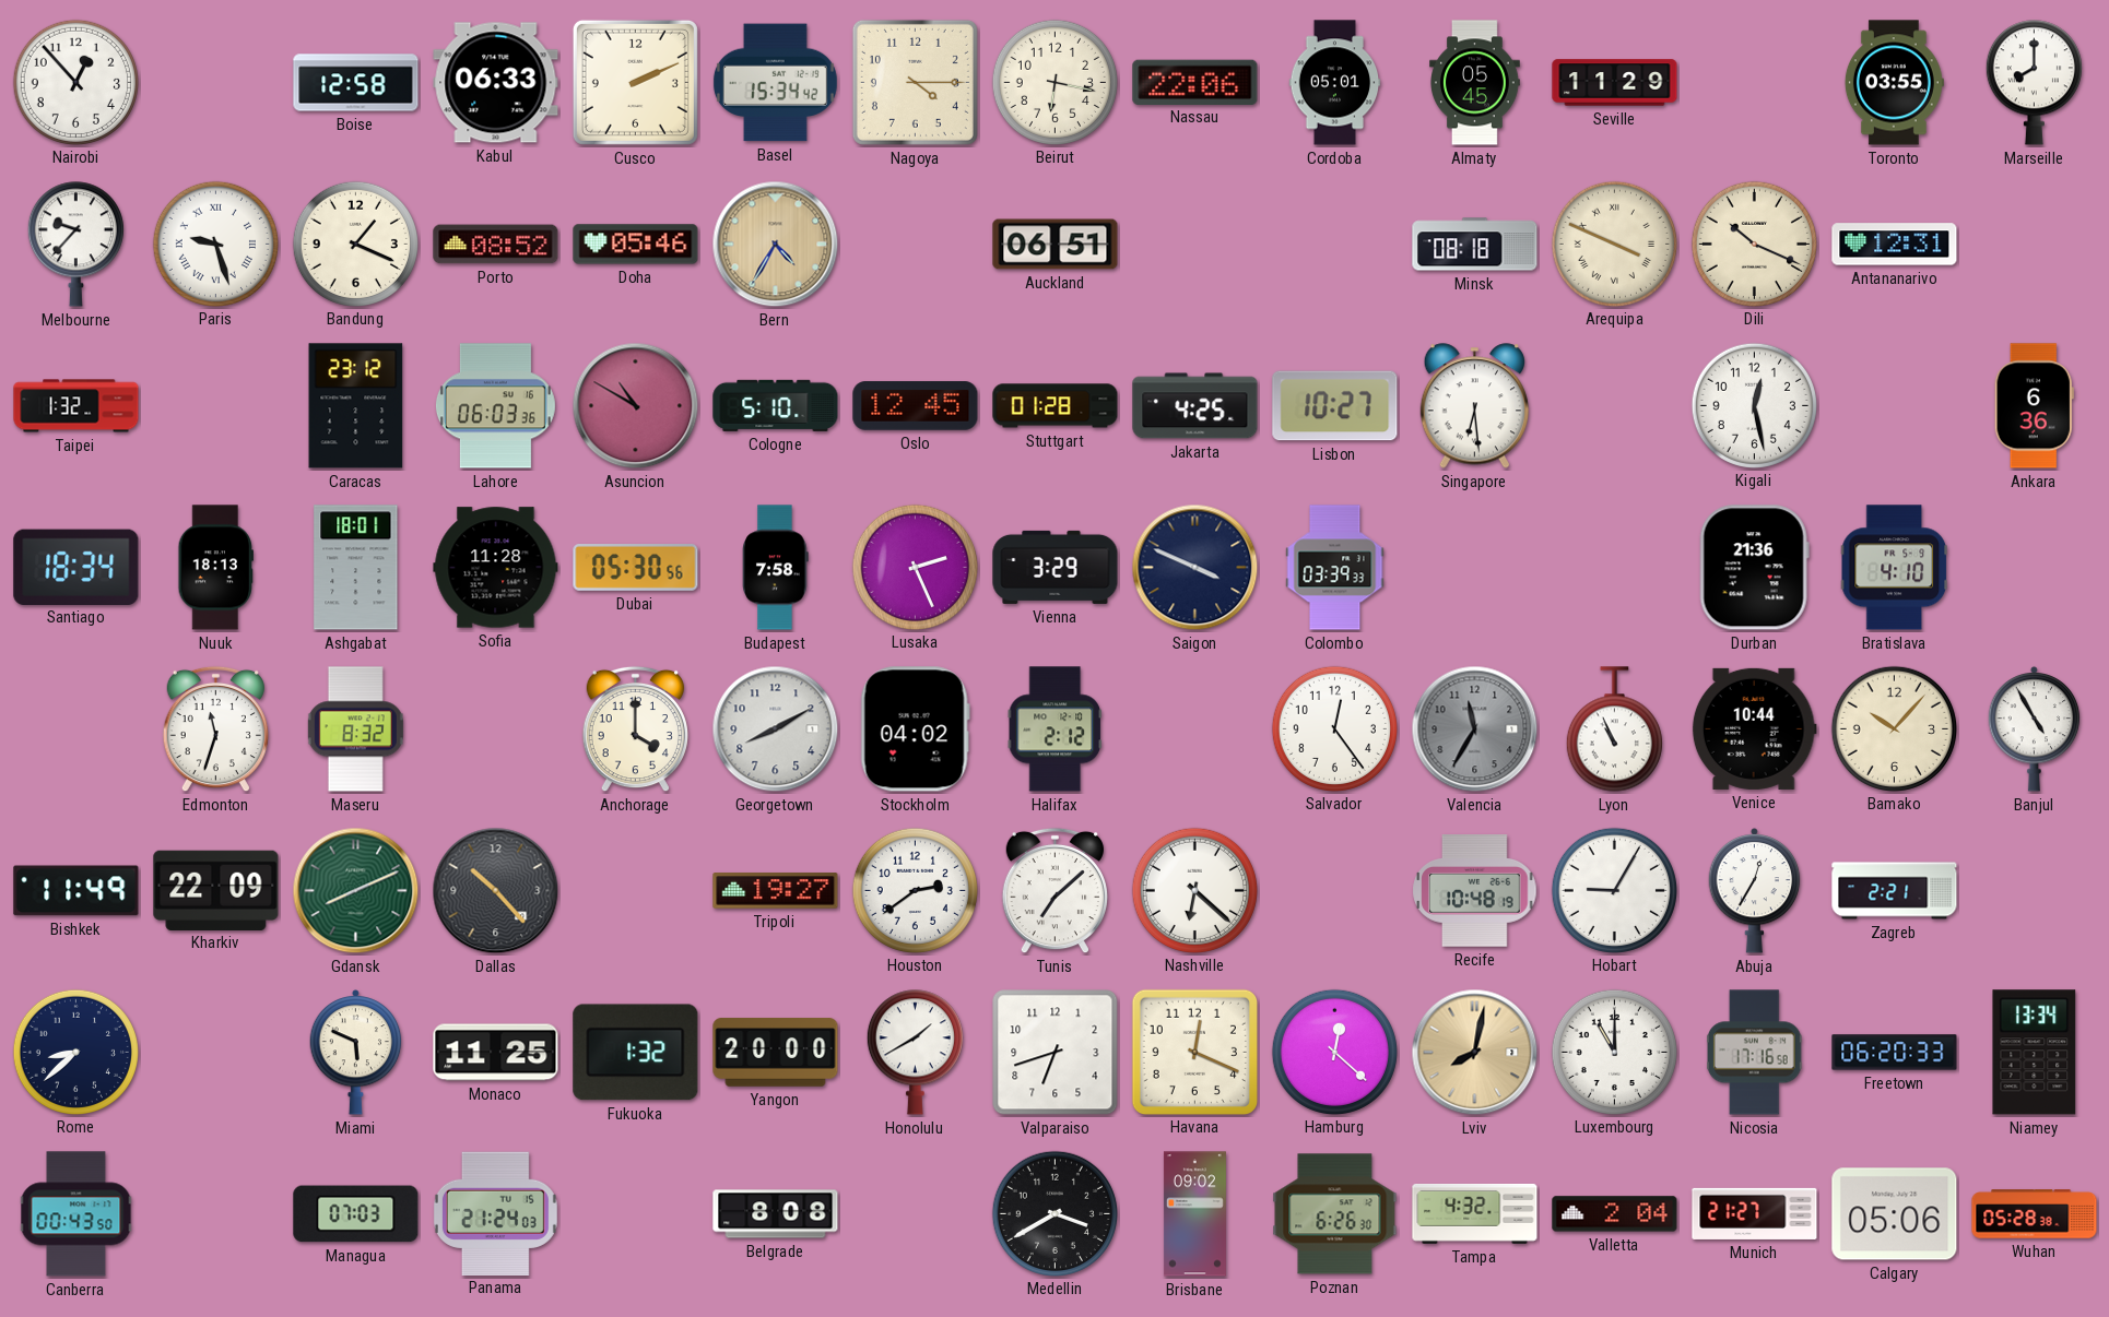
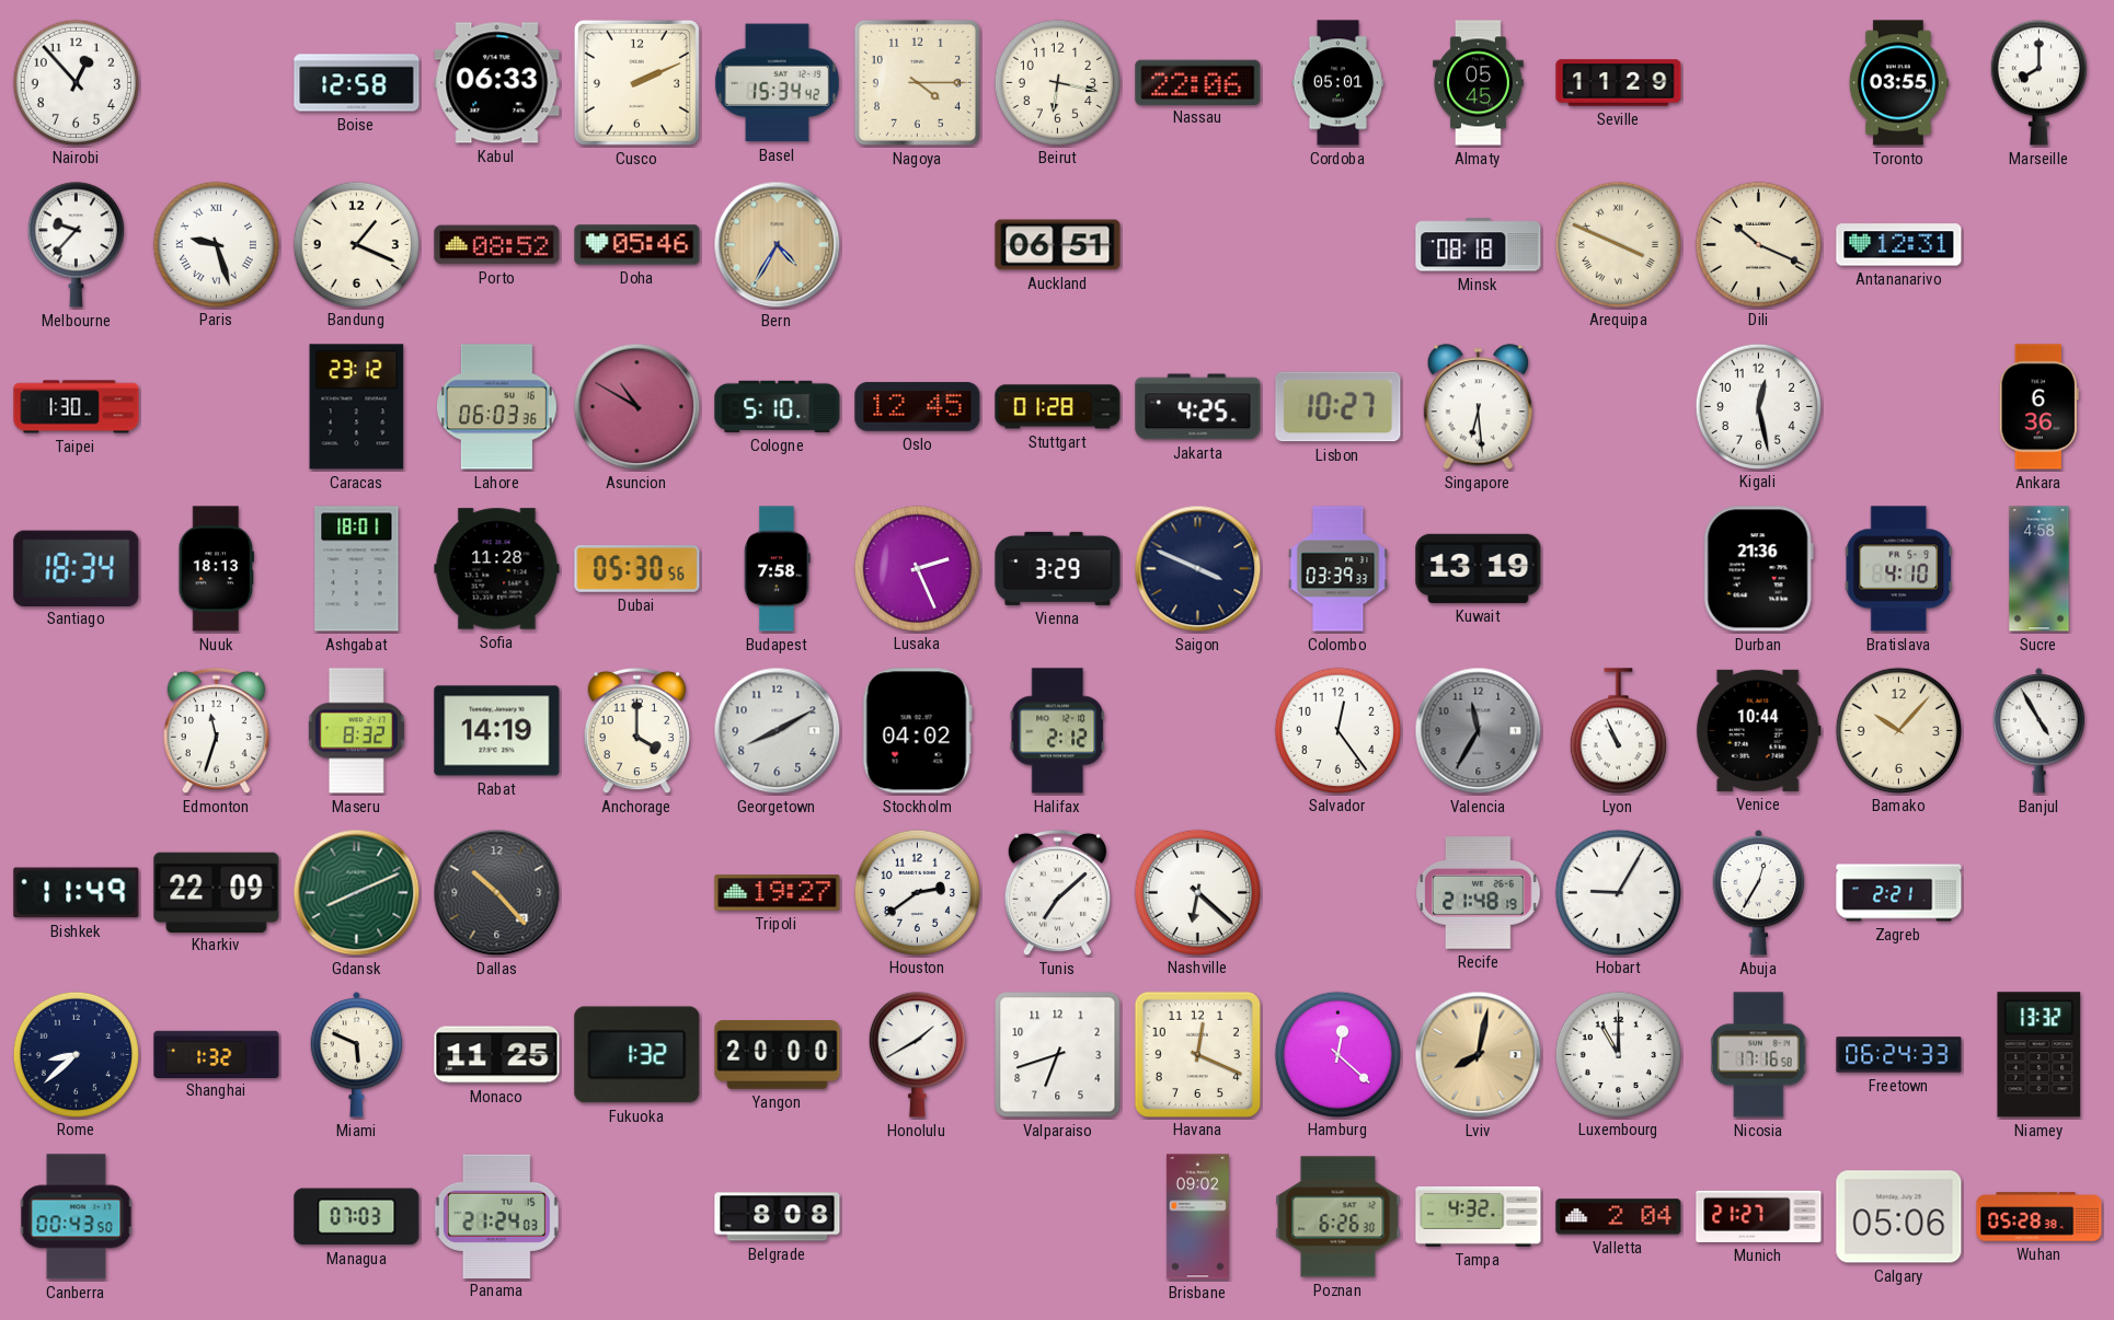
Taipei: 1:32 -> 1:30 (77, 407)
Kuwait: none -> 13:19 (1479, 568)
Sucre: none -> 4:58 (2040, 569)
Rabat: none -> 14:19 (497, 731)
Recife: 10:48 -> 21:48 (1479, 893)
Shanghai: none -> 1:32 (217, 1054)
Freetown: 06:20 -> 06:24 (1899, 1055)
Niamey: 13:34 -> 13:32 (2040, 1055)
Medellin: 3:40 -> none (1054, 1213)
